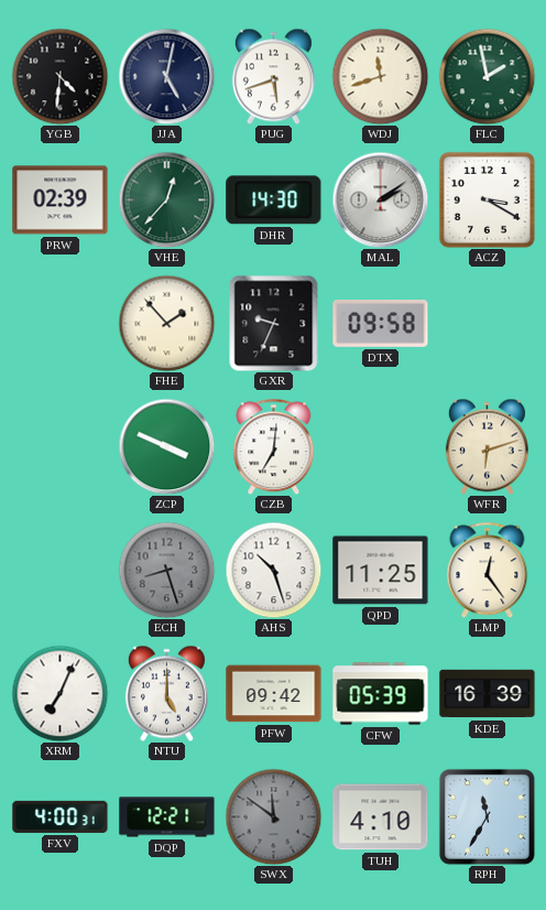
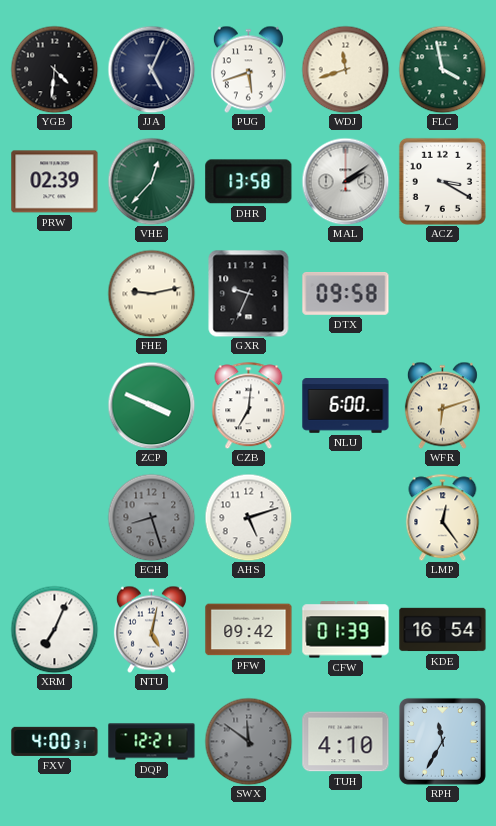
JJA: 5:02 -> 5:04 (151, 69)
FLC: 1:58 -> 3:58 (442, 69)
DHR: 14:30 -> 13:58 (249, 182)
FHE: 1:53 -> 9:13 (151, 293)
NLU: none -> 6:00 (346, 406)
AHS: 10:27 -> 5:12 (248, 517)
QPD: 11:25 -> none (381, 571)
NTU: 5:00 -> 5:02 (151, 629)
CFW: 05:39 -> 01:39 (346, 630)
KDE: 16:39 -> 16:54 (443, 630)
